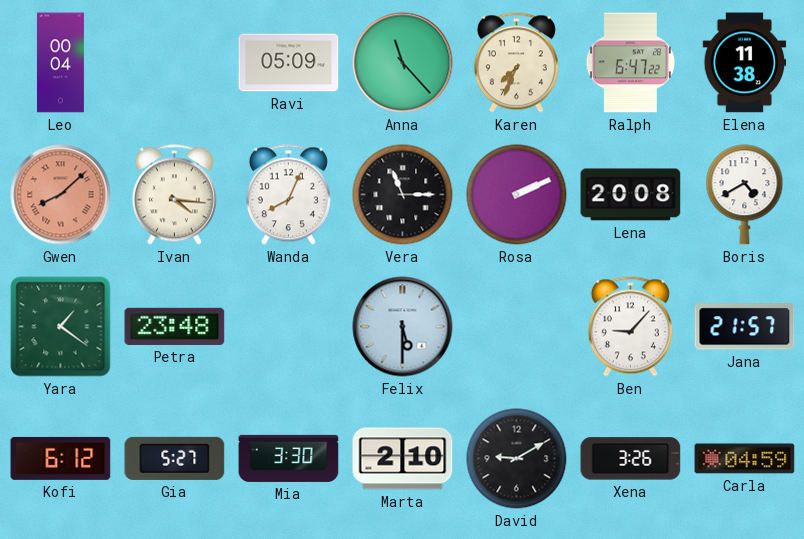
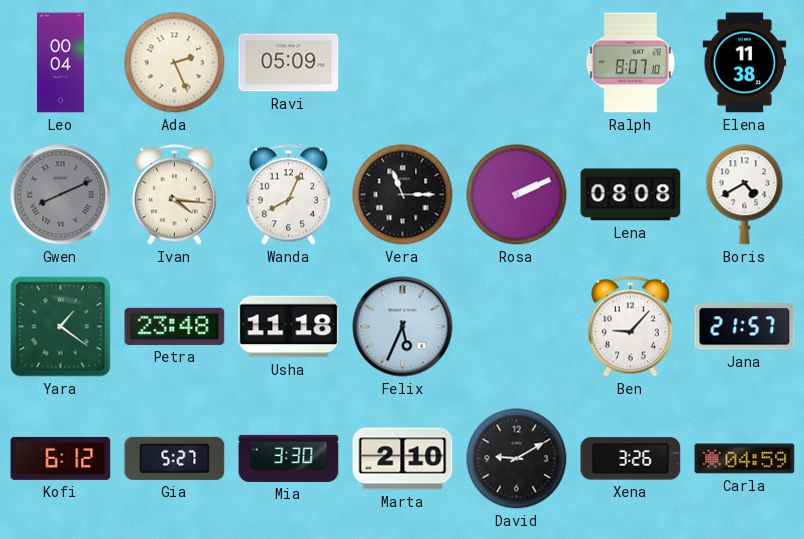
Ada: none -> 2:26 (175, 63)
Anna: 11:23 -> none (403, 63)
Karen: 7:34 -> none (516, 63)
Ralph: 6:47 -> 8:07 (630, 63)
Gwen: 8:08 -> 8:11 (61, 195)
Gwen dial: salmon -> grey (61, 195)
Lena: 20:08 -> 08:08 (631, 195)
Usha: none -> 11:18 (289, 327)
Felix: 5:30 -> 5:34 (403, 327)
